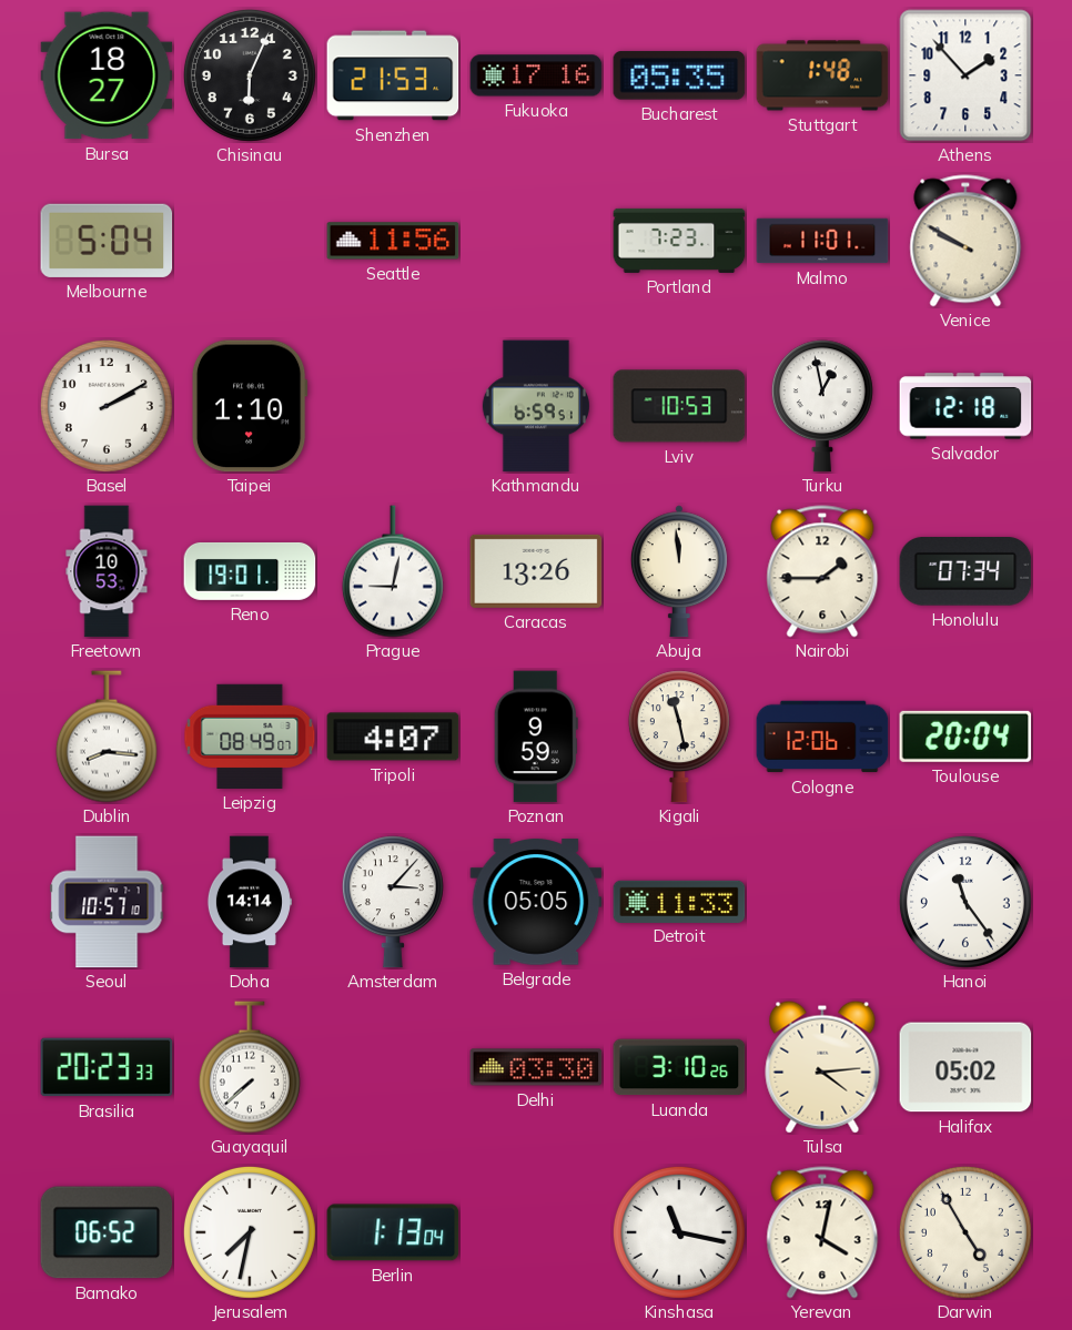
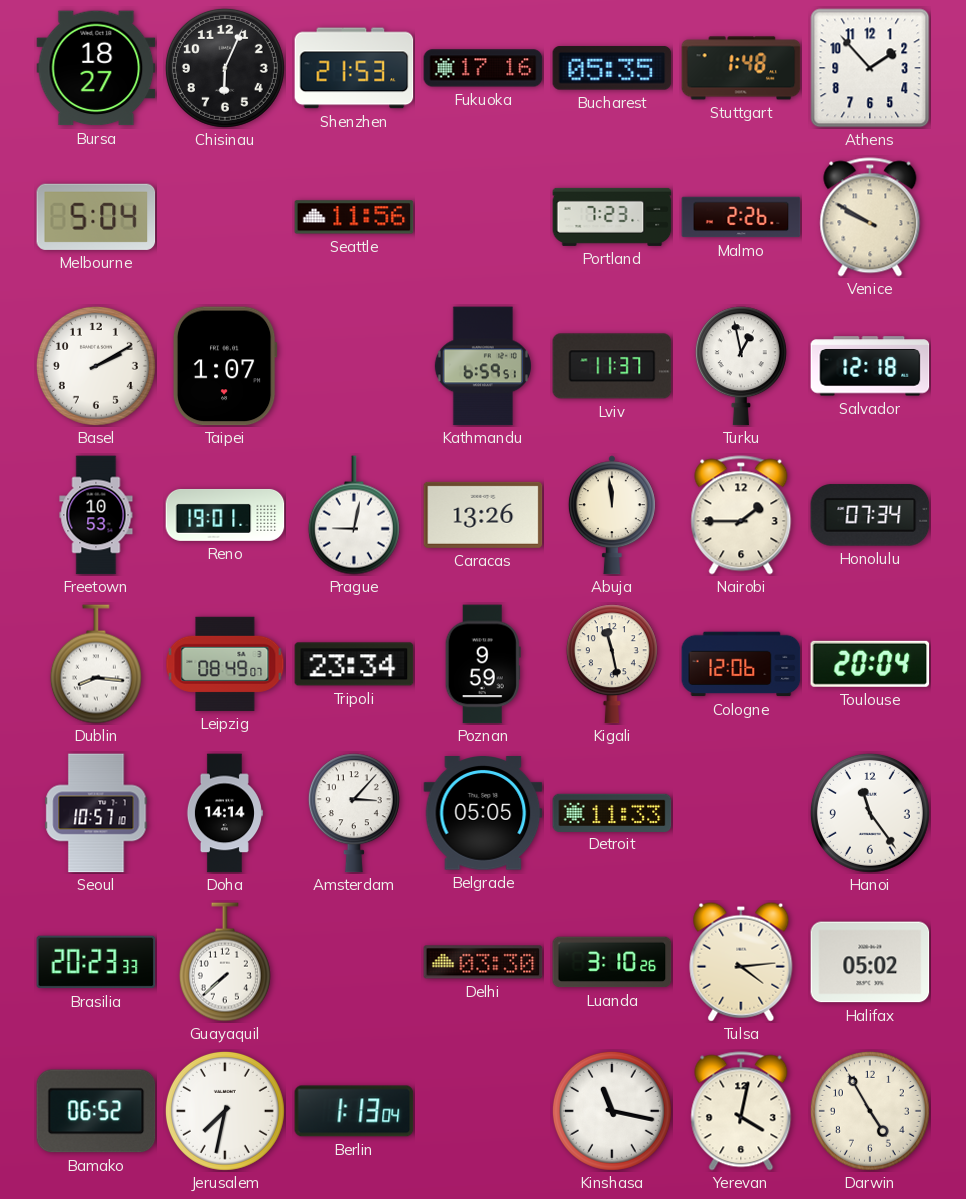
Malmo: 11:01 -> 2:26 (741, 217)
Taipei: 1:10 -> 1:07 (225, 366)
Lviv: 10:53 -> 11:37 (612, 366)
Tripoli: 4:07 -> 23:34 (354, 664)
